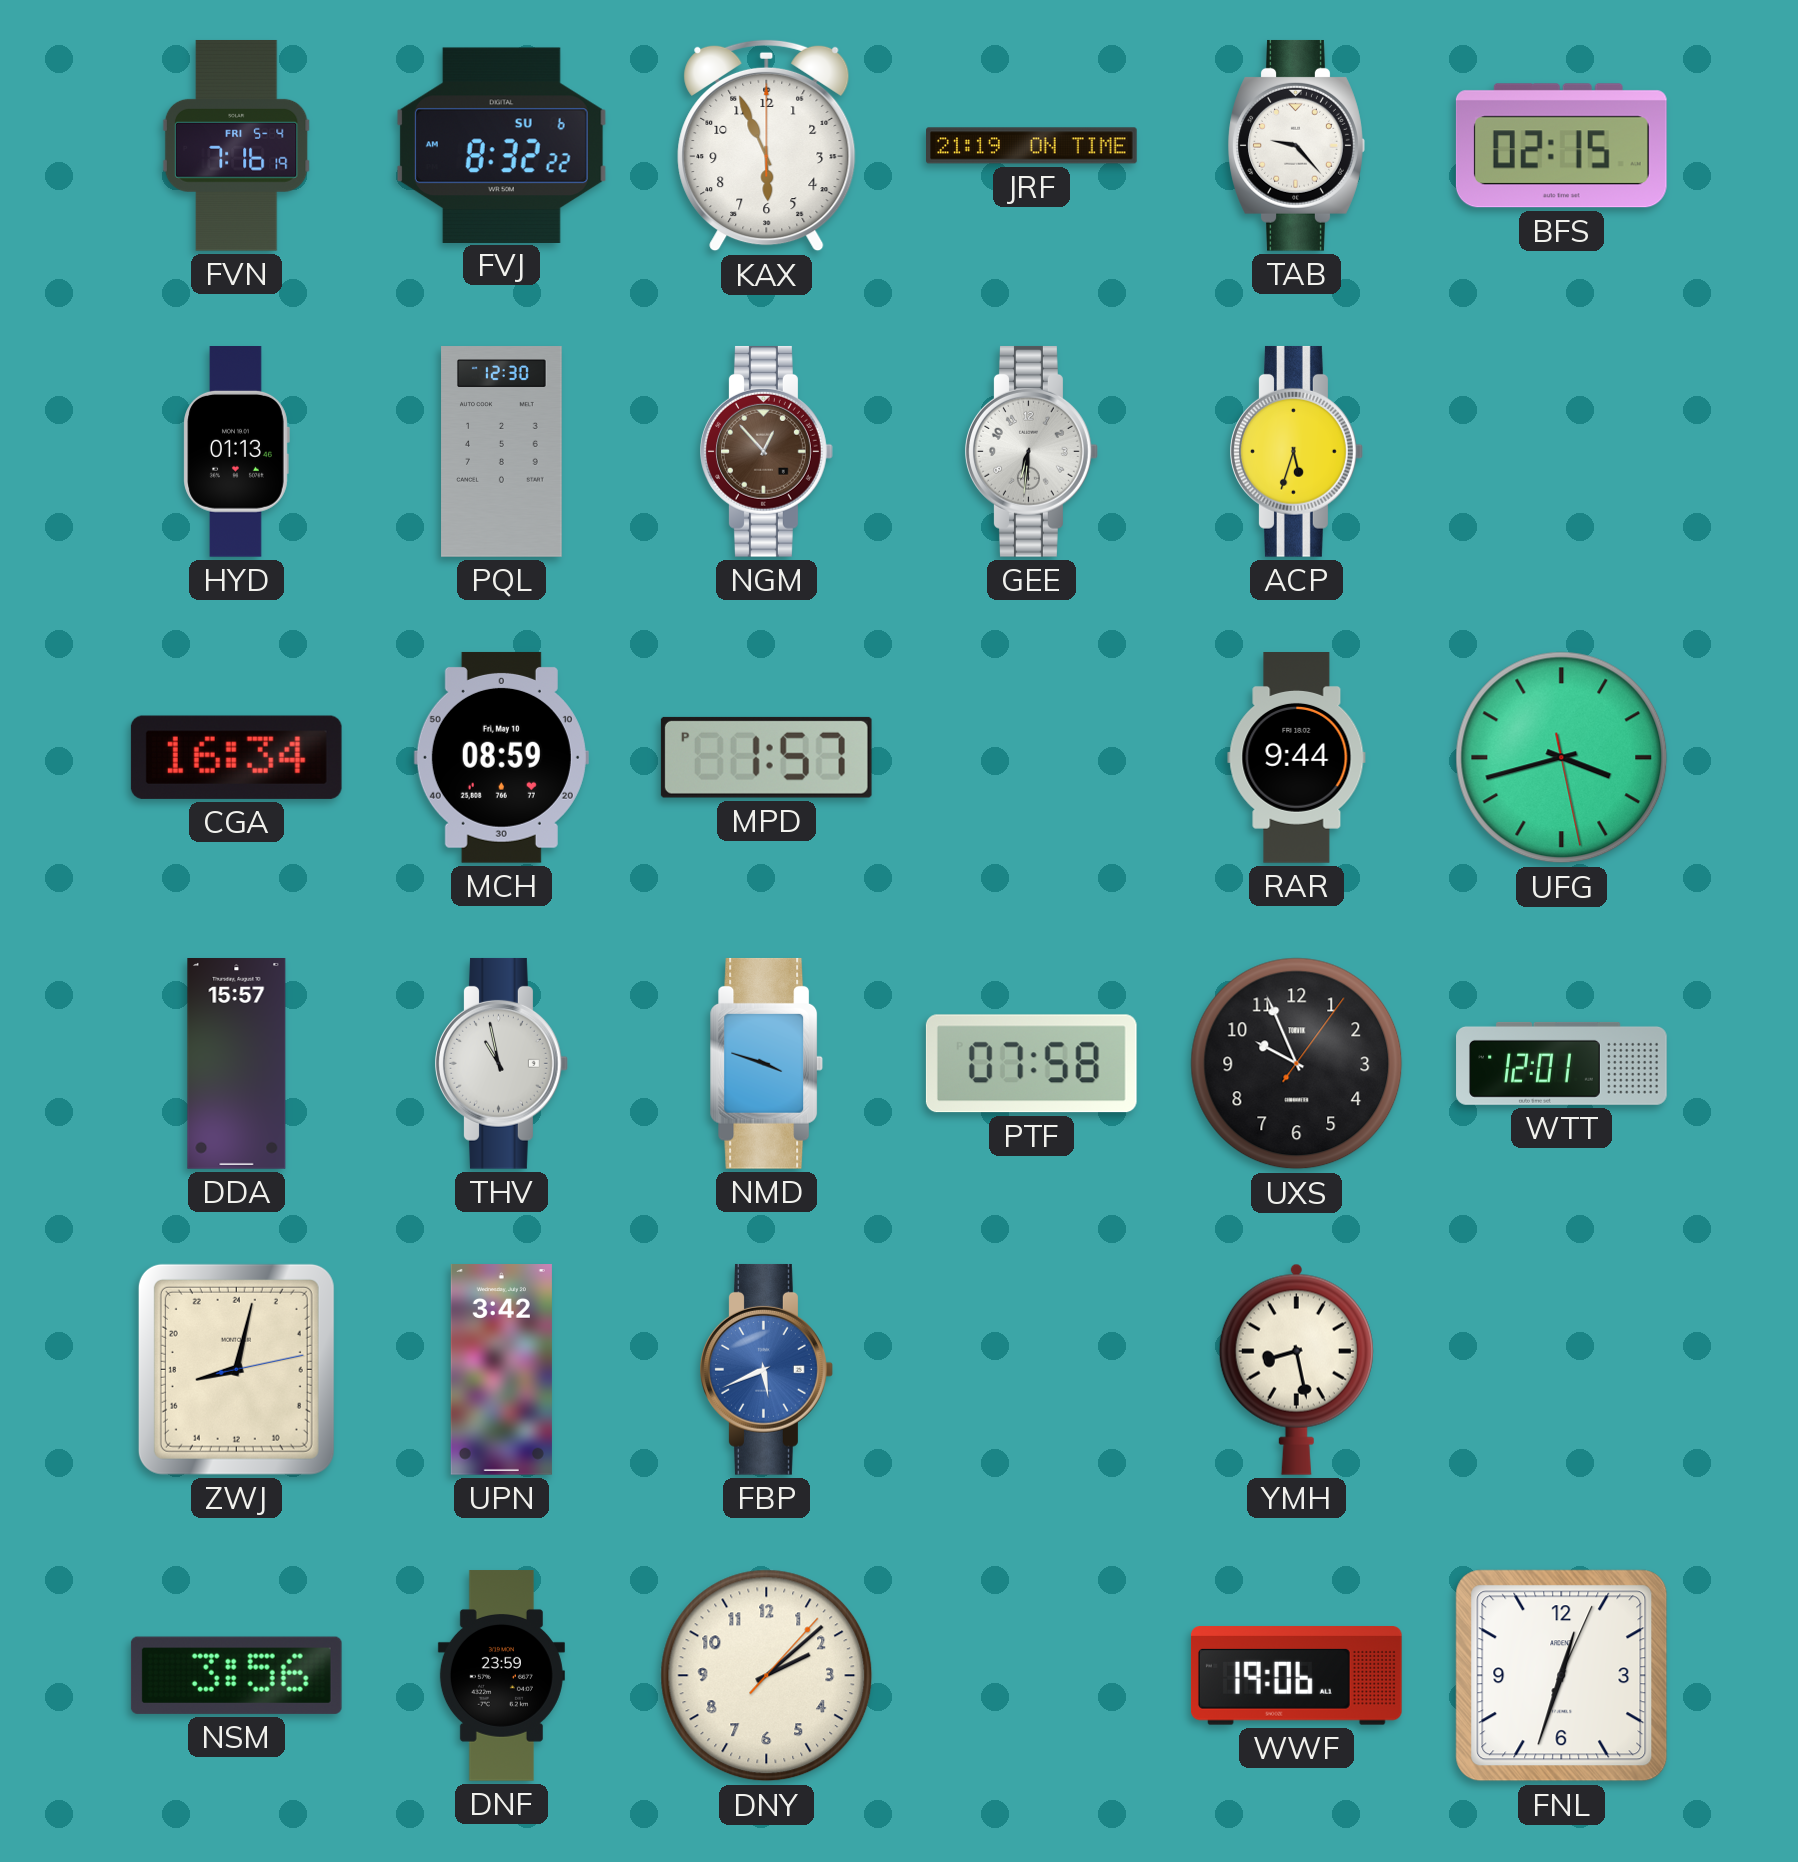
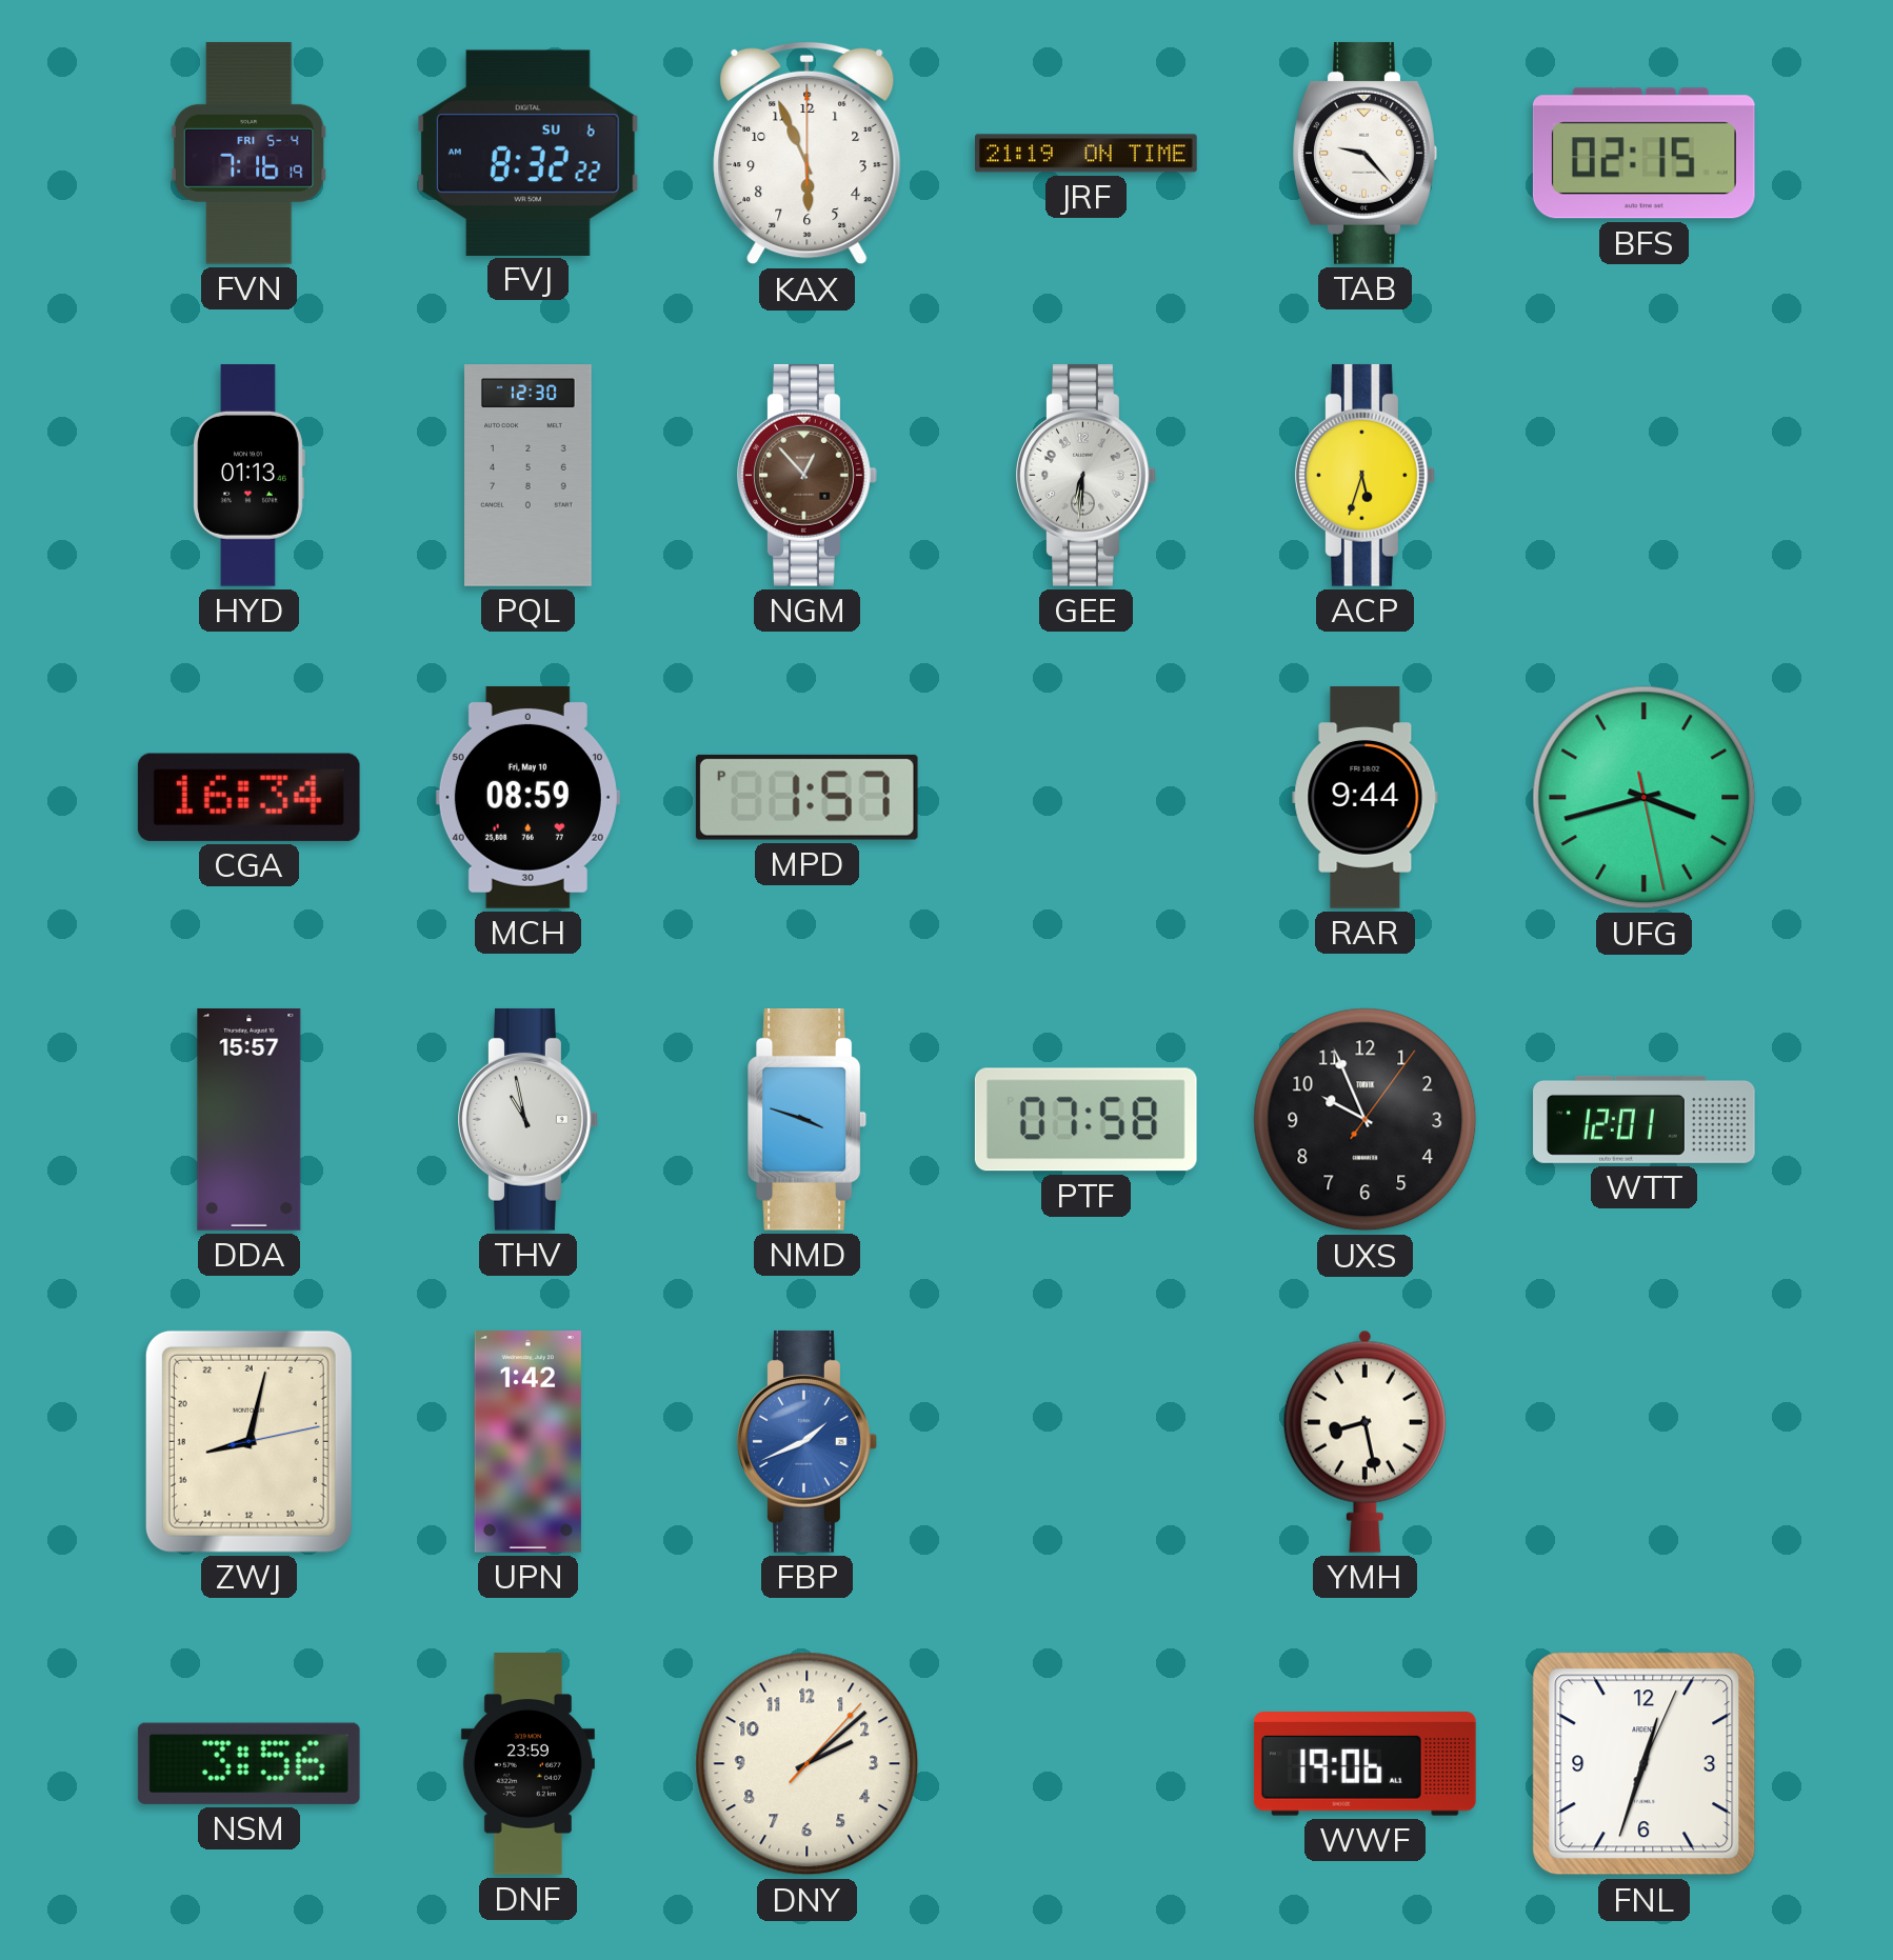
UPN: 3:42 -> 1:42 (527, 1442)
FBP: 5:41 -> 1:41 (808, 1441)
